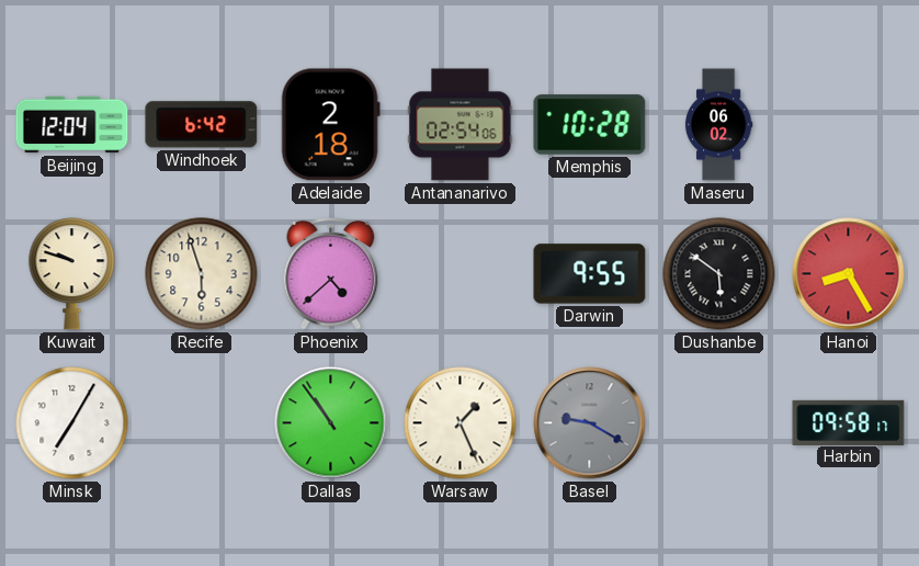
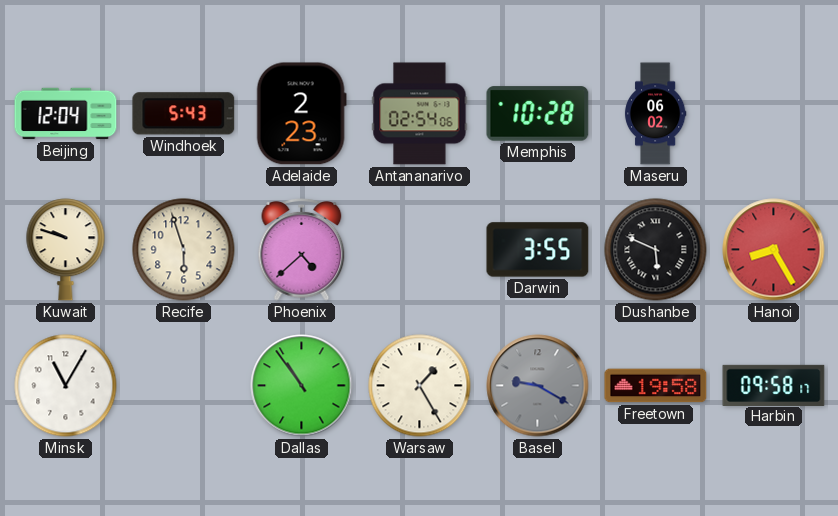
Windhoek: 6:42 -> 5:43 (184, 114)
Adelaide: 2:18 -> 2:23 (301, 114)
Darwin: 9:55 -> 3:55 (538, 250)
Dushanbe: 5:51 -> 5:49 (656, 250)
Minsk: 7:05 -> 11:05 (66, 386)
Warsaw: 1:26 -> 1:25 (420, 386)
Freetown: none -> 19:58 (656, 386)
